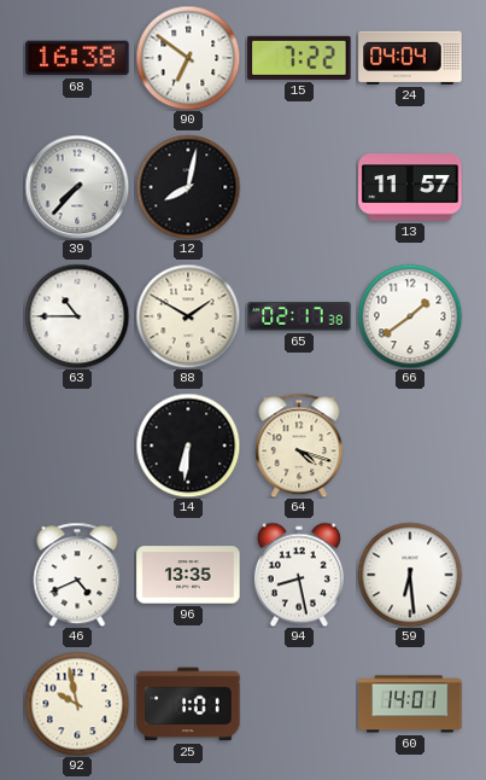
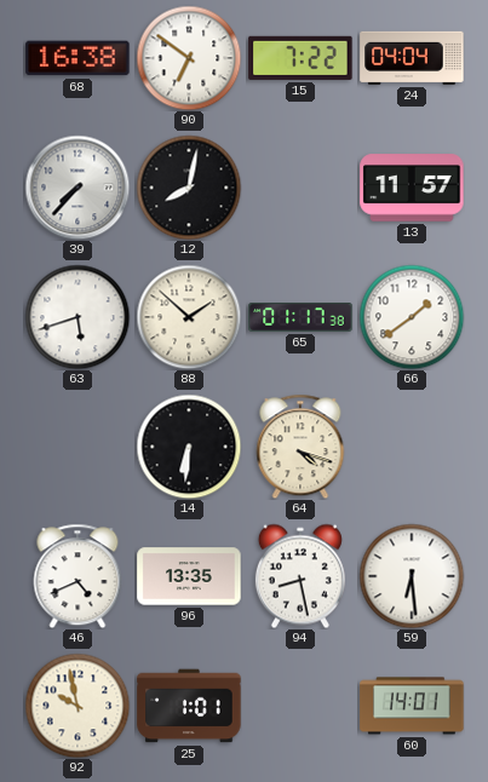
63: 10:45 -> 5:42 (77, 317)
88: 1:50 -> 1:52 (189, 317)
65: 02:17 -> 01:17 (300, 317)
